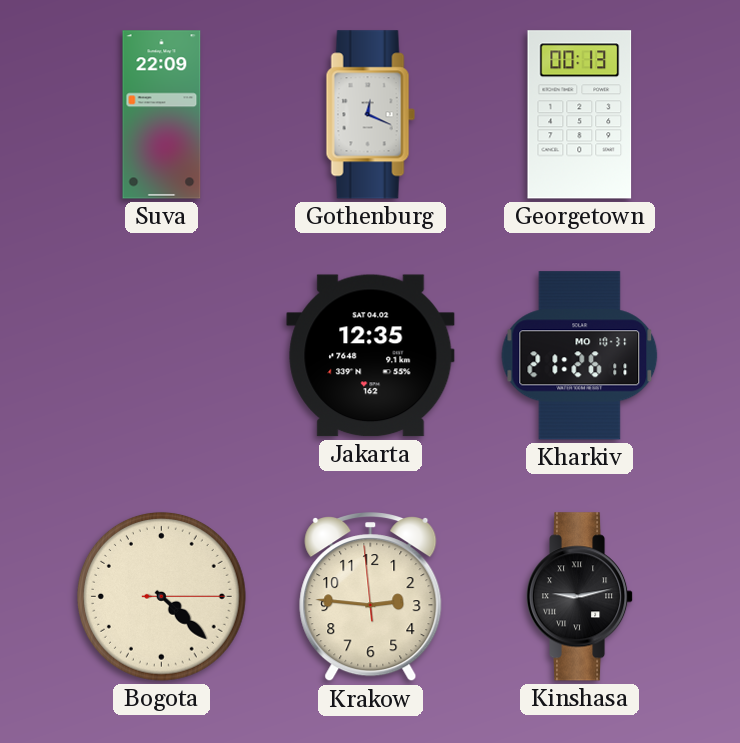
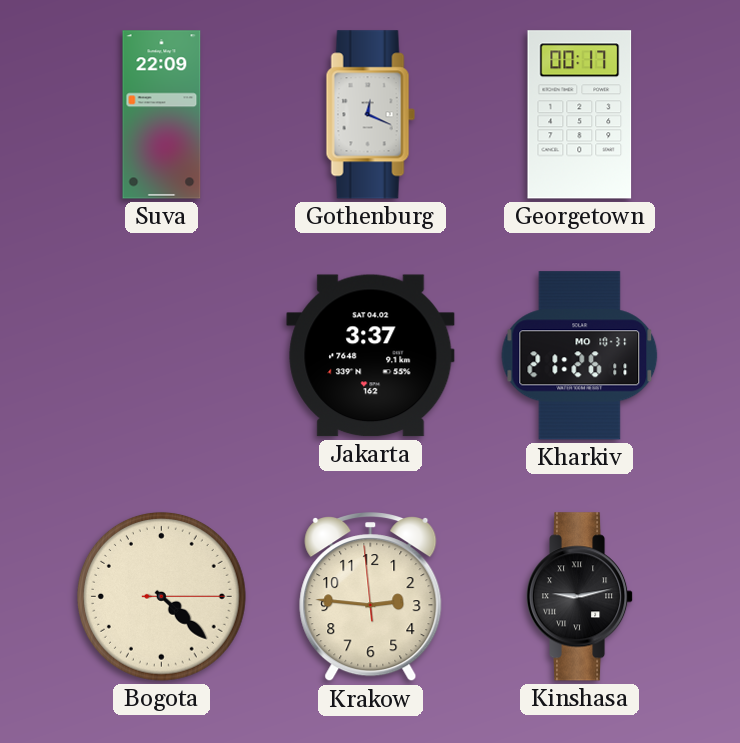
Georgetown: 00:13 -> 00:17 (580, 115)
Jakarta: 12:35 -> 3:37 (371, 356)
